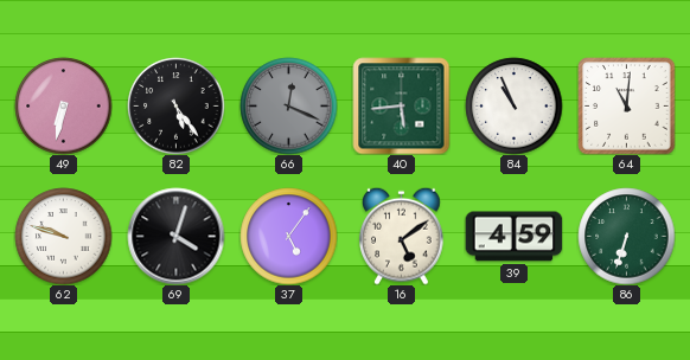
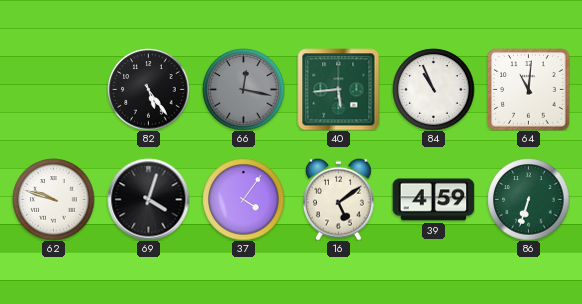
49: 6:32 -> none (63, 105)
66: 12:19 -> 12:17 (243, 89)
37: 5:06 -> 4:06 (243, 199)
